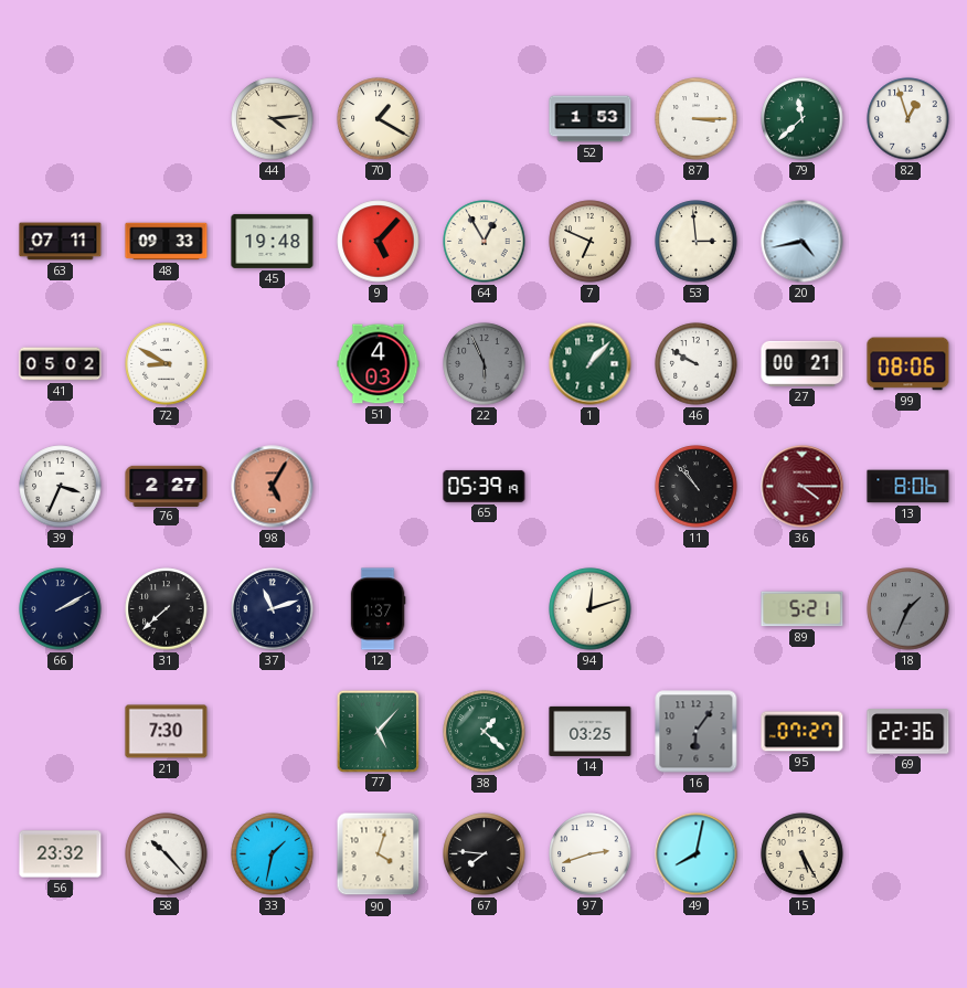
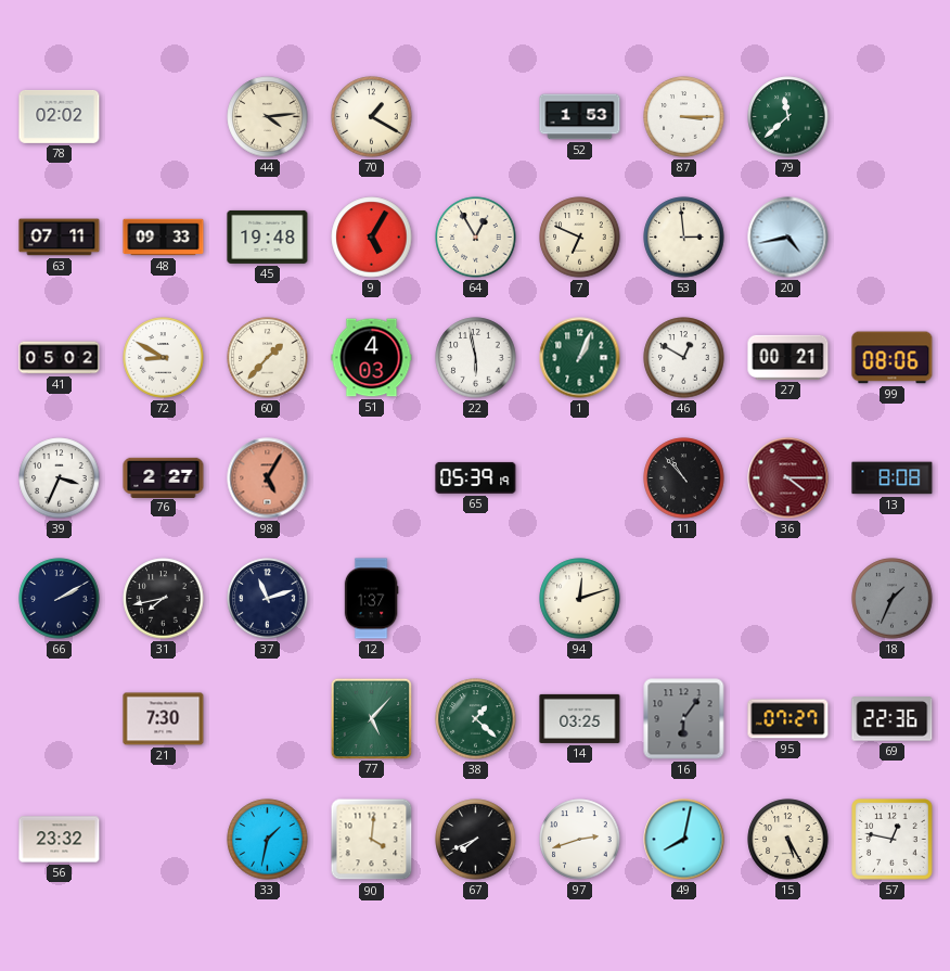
78: none -> 02:02 (60, 116)
82: 12:57 -> none (908, 119)
9: 5:07 -> 5:05 (372, 238)
60: none -> 1:37 (268, 358)
22: 5:56 -> 5:58 (476, 358)
22 dial: grey -> white (476, 358)
1: 1:07 -> 1:04 (580, 358)
46: 9:50 -> 12:50 (684, 358)
13: 8:06 -> 8:08 (893, 478)
31: 7:38 -> 7:43 (164, 599)
89: 5:21 -> none (803, 609)
58: 10:23 -> none (167, 854)
90: 4:03 -> 4:01 (372, 840)
67: 7:46 -> 7:41 (476, 840)
57: none -> 12:47 (893, 840)
